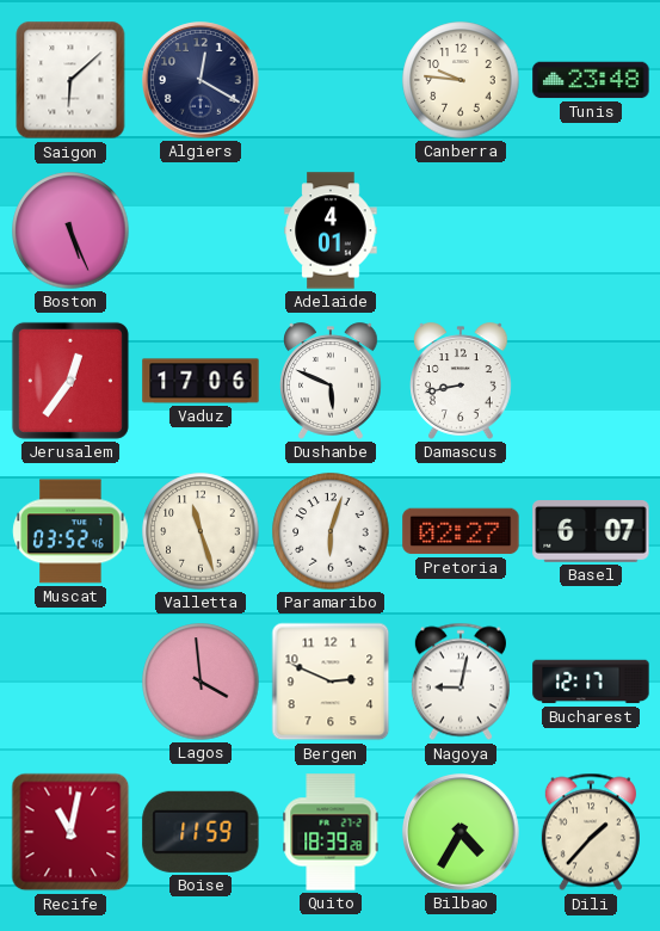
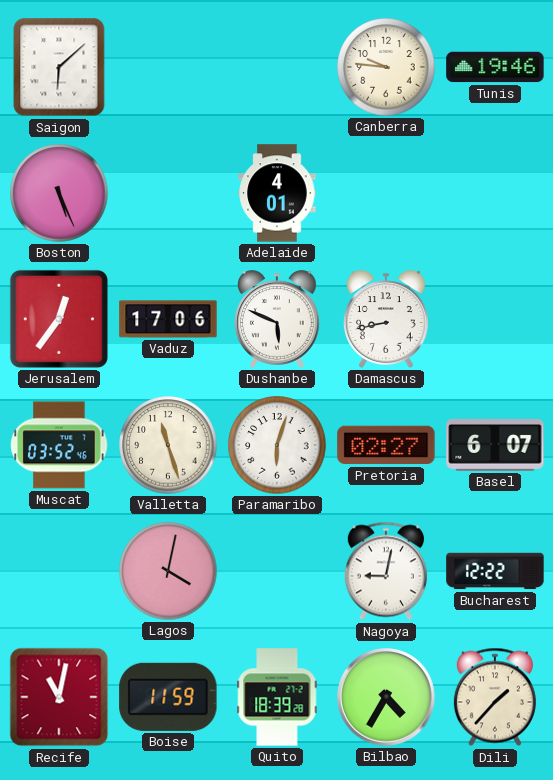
Algiers: 12:20 -> none (201, 80)
Tunis: 23:48 -> 19:46 (495, 67)
Lagos: 3:59 -> 4:02 (168, 571)
Bergen: 2:49 -> none (331, 682)
Bucharest: 12:17 -> 12:22 (495, 571)
